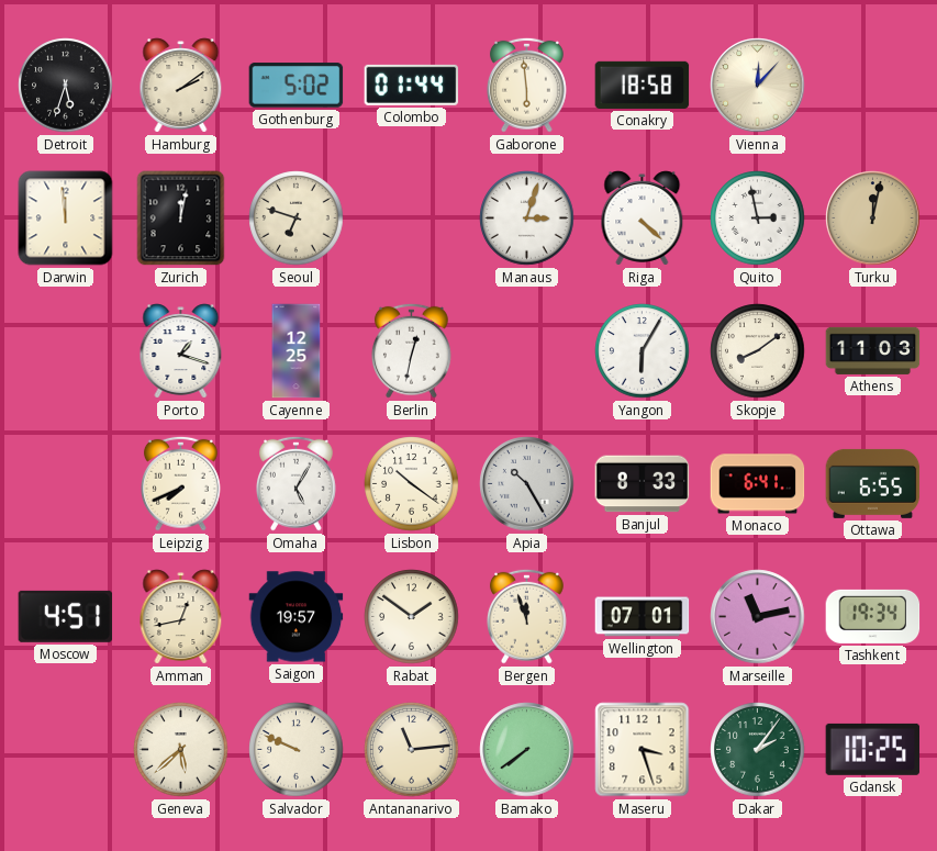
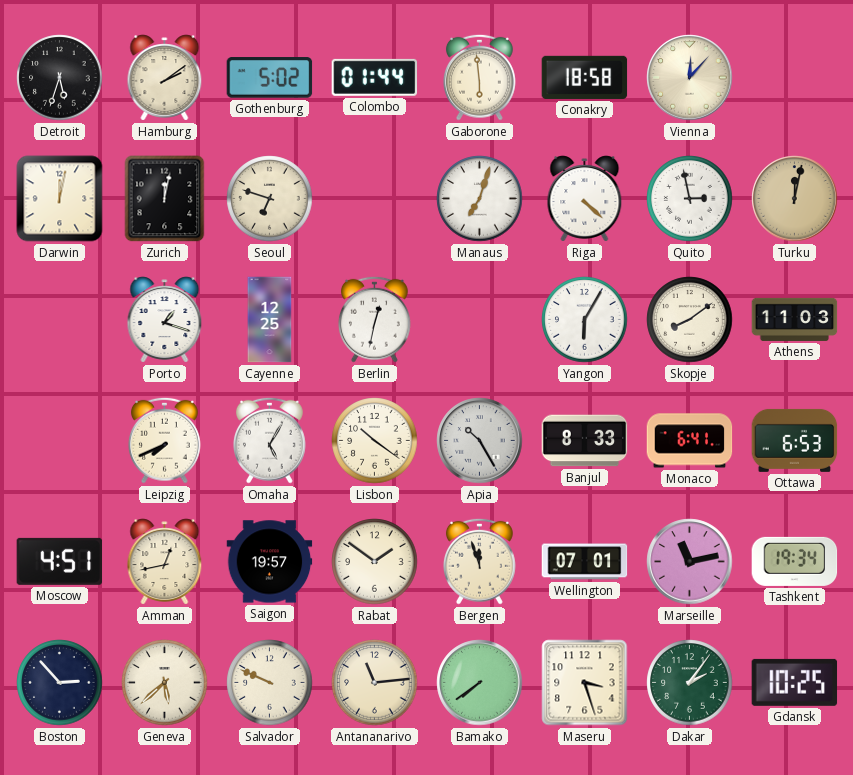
Darwin: 11:59 -> 12:02 (60, 199)
Manaus: 3:03 -> 7:03 (480, 199)
Ottawa: 6:55 -> 6:53 (795, 440)
Boston: none -> 2:53 (60, 683)
